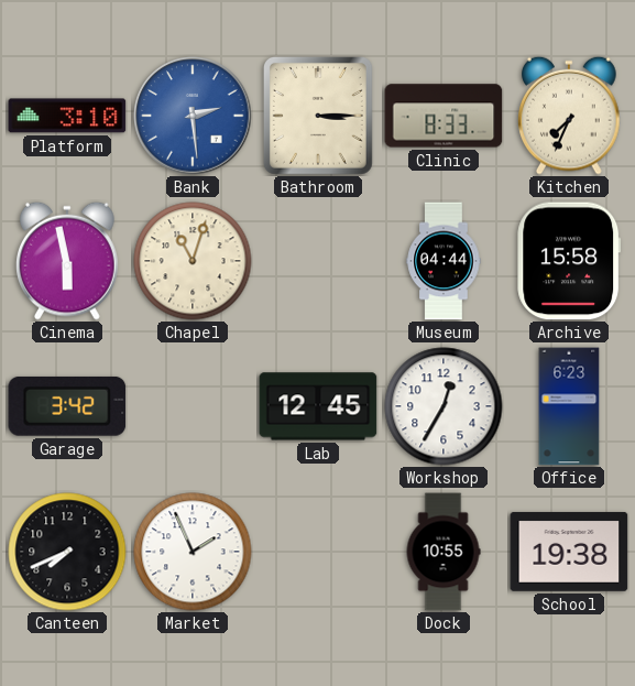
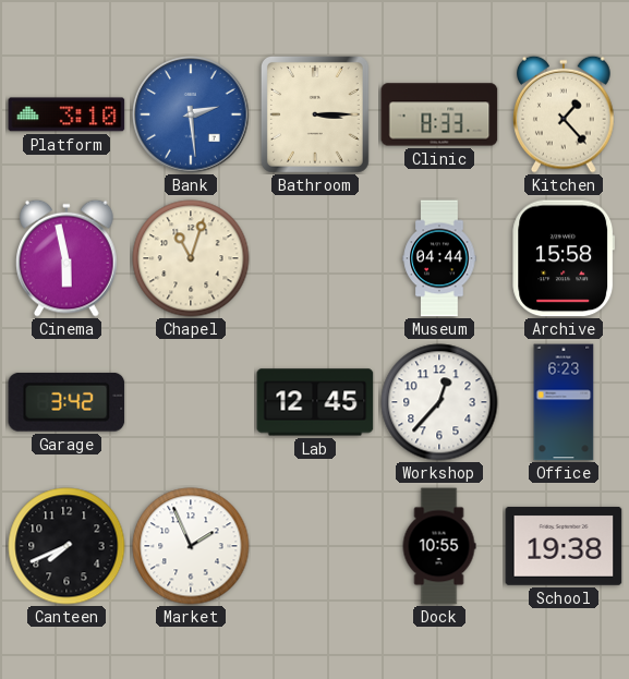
Kitchen: 7:34 -> 1:23 (565, 114)
Workshop: 12:35 -> 12:37 (439, 402)
